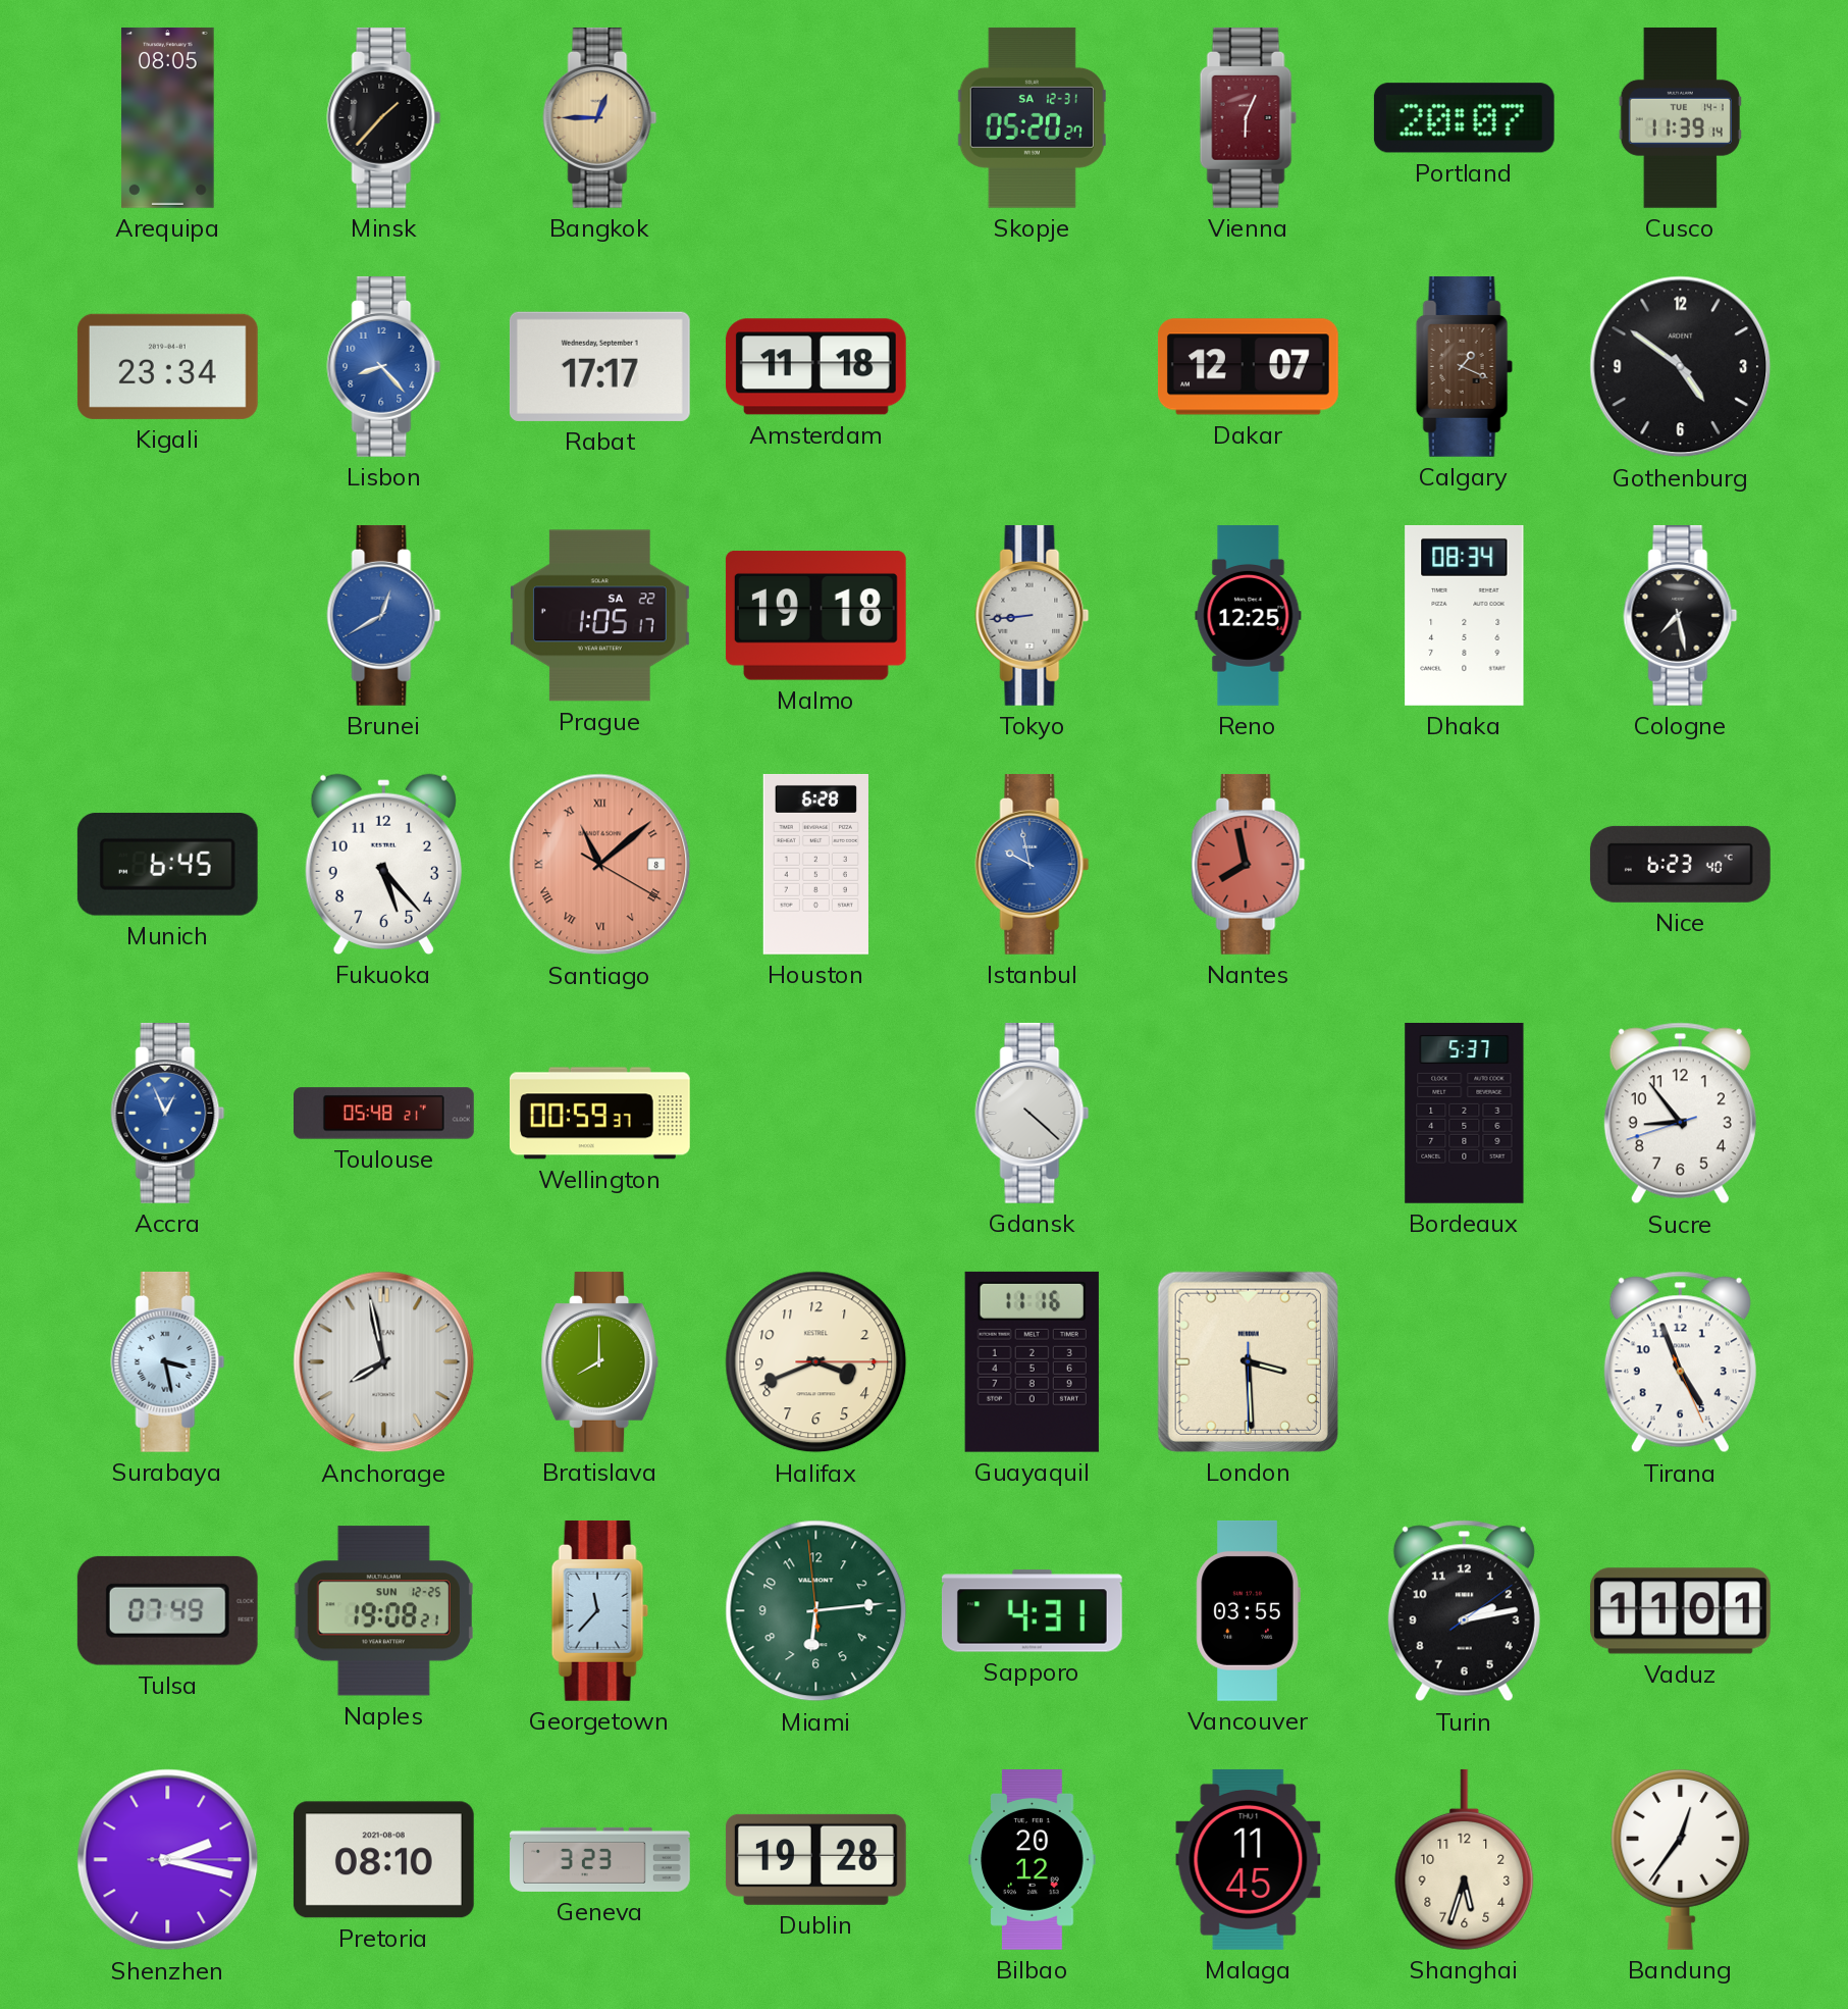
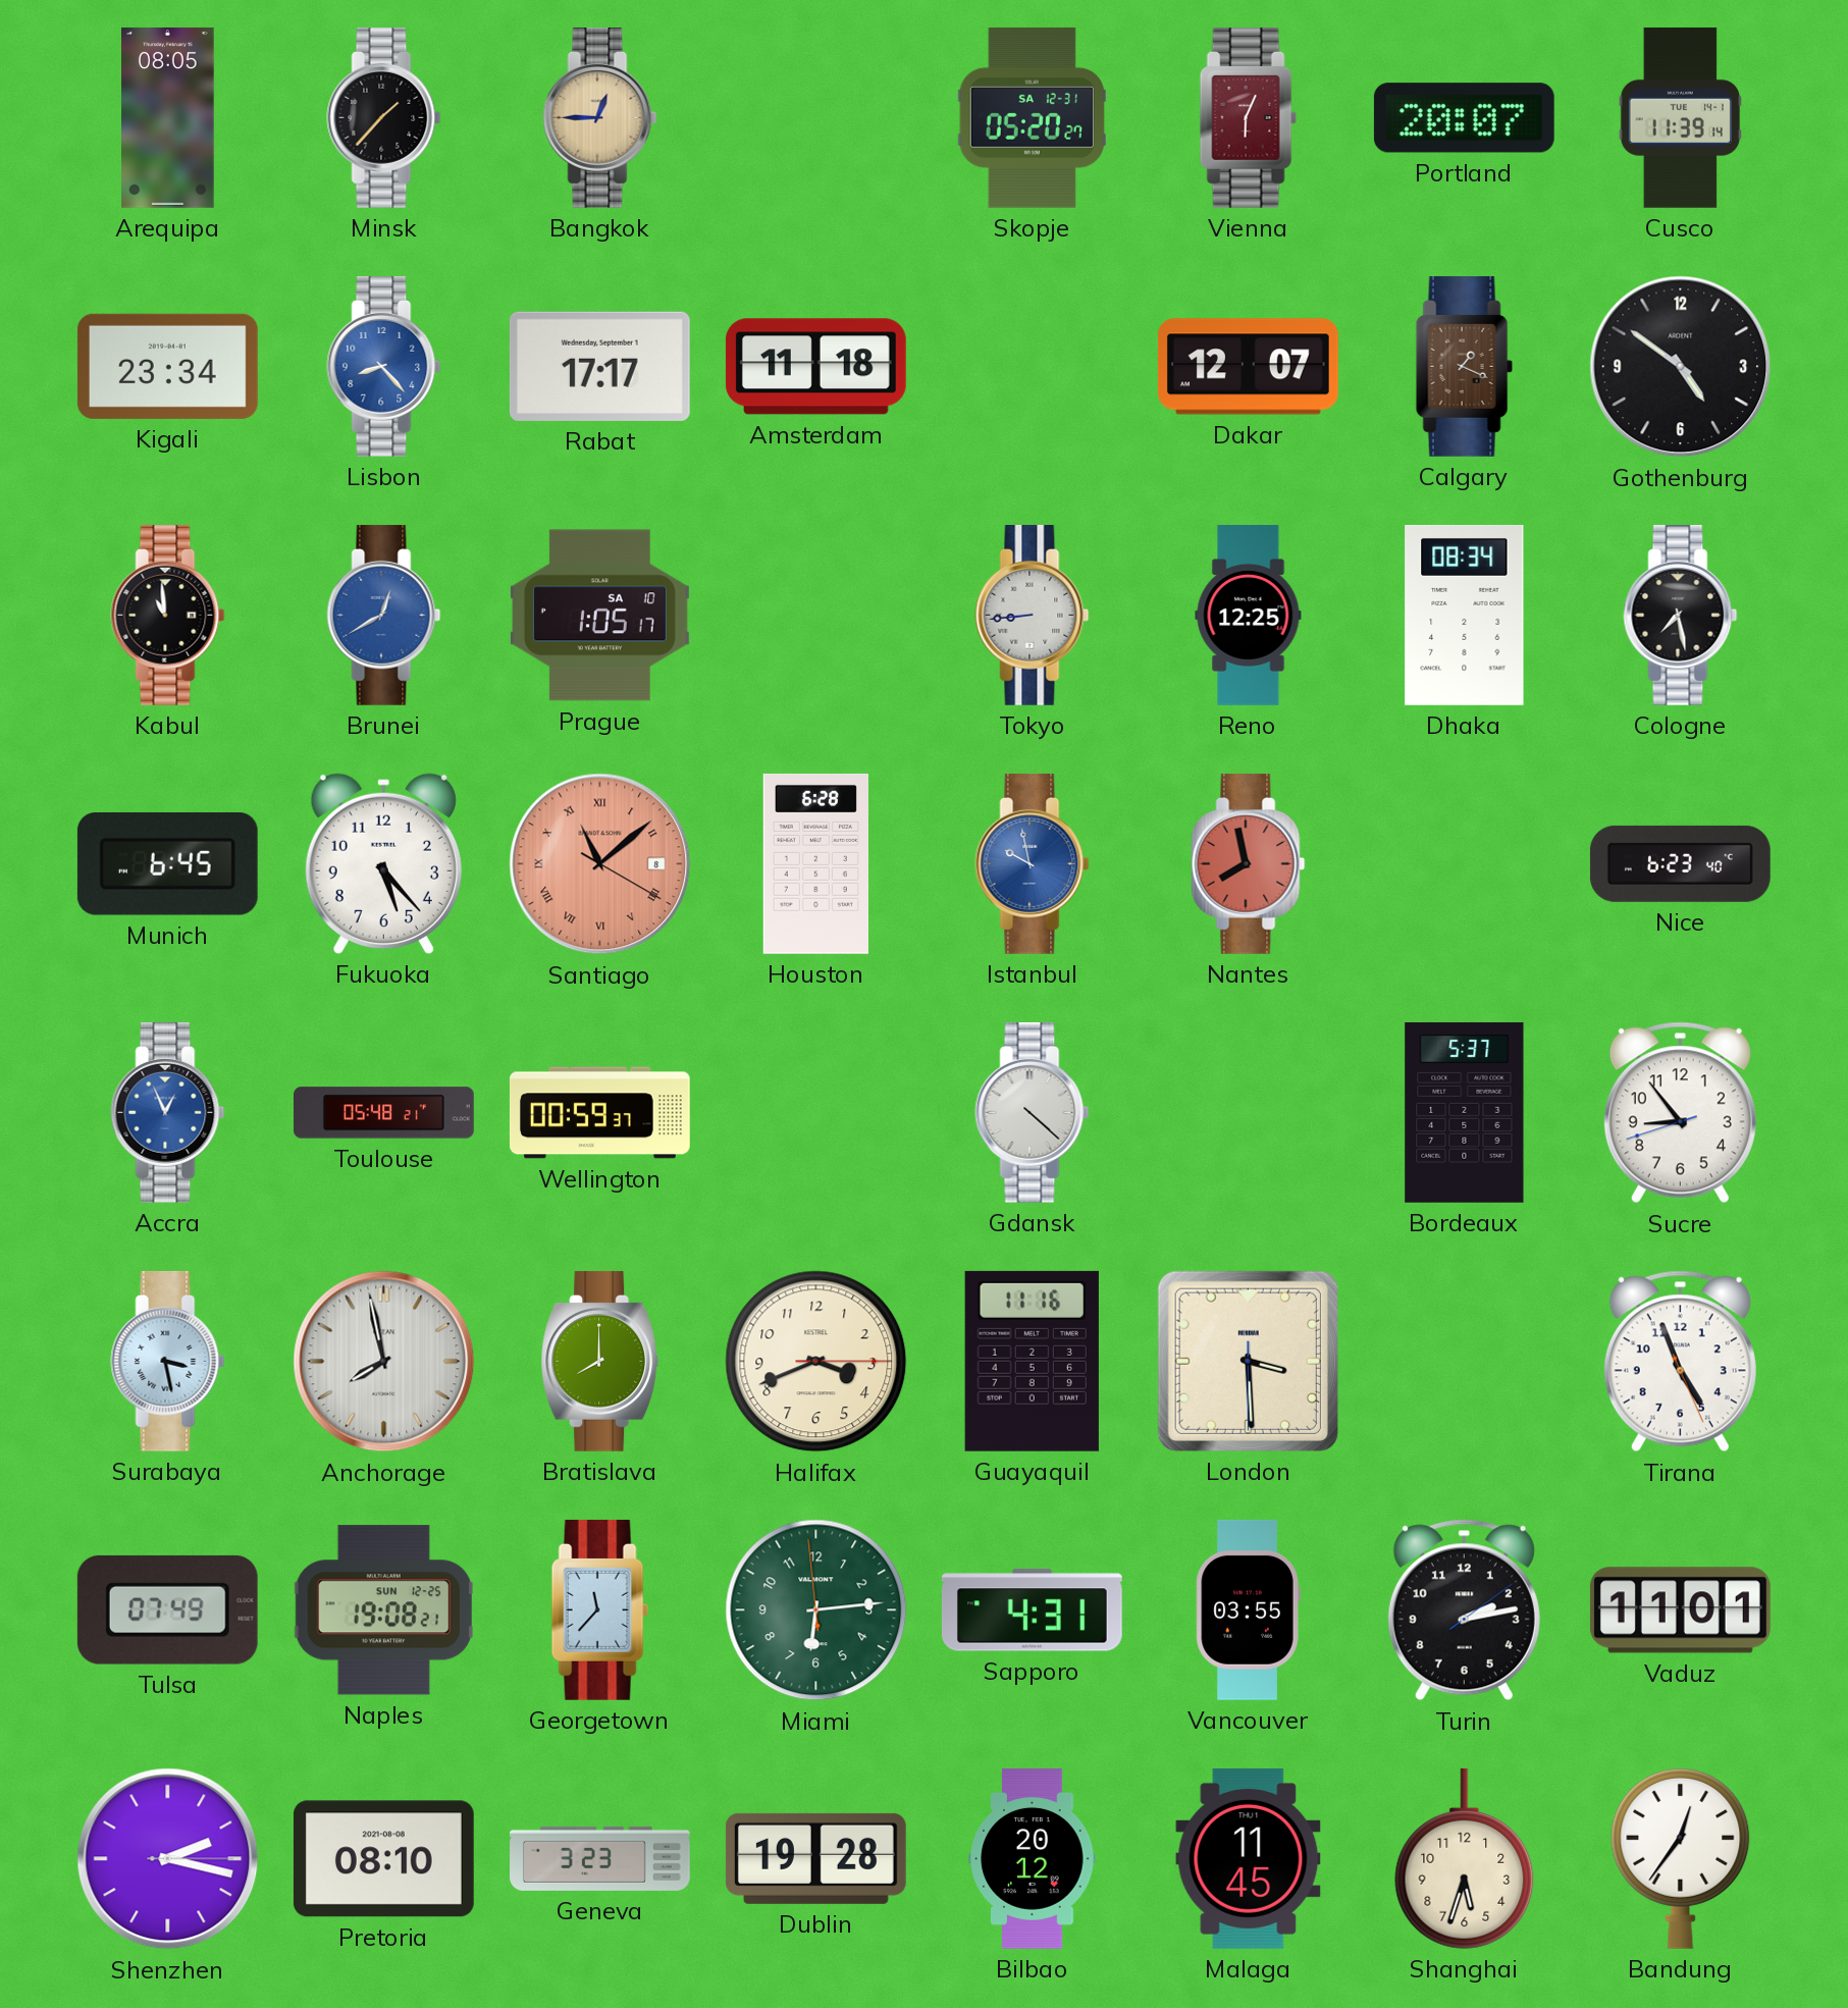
Kabul: none -> 10:59 (168, 615)
Prague date: SA 22 -> SA 10 (599, 616)
Malmo: 19:18 -> none (815, 616)
